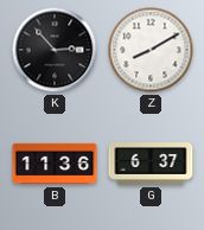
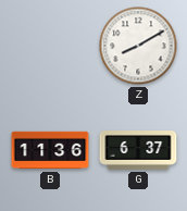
K: 2:53 -> none (55, 50)
